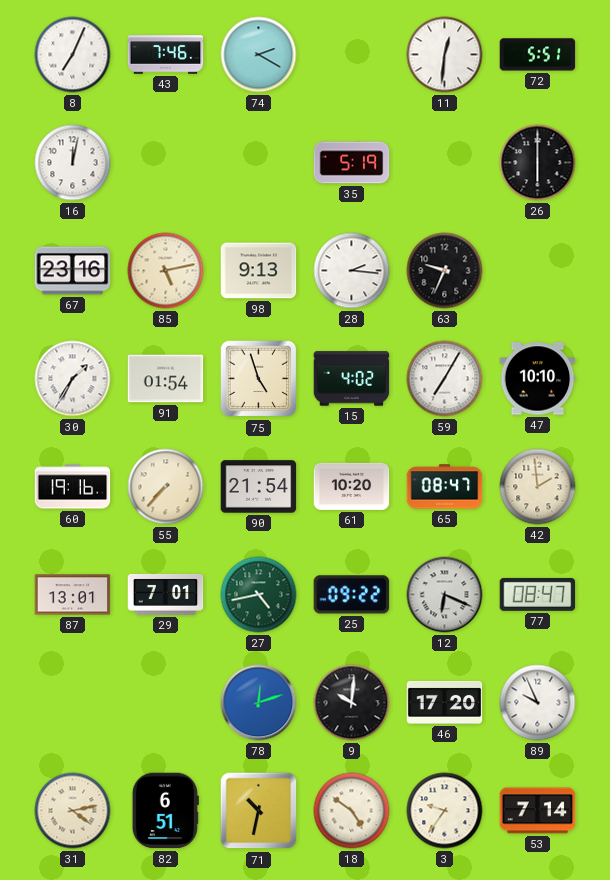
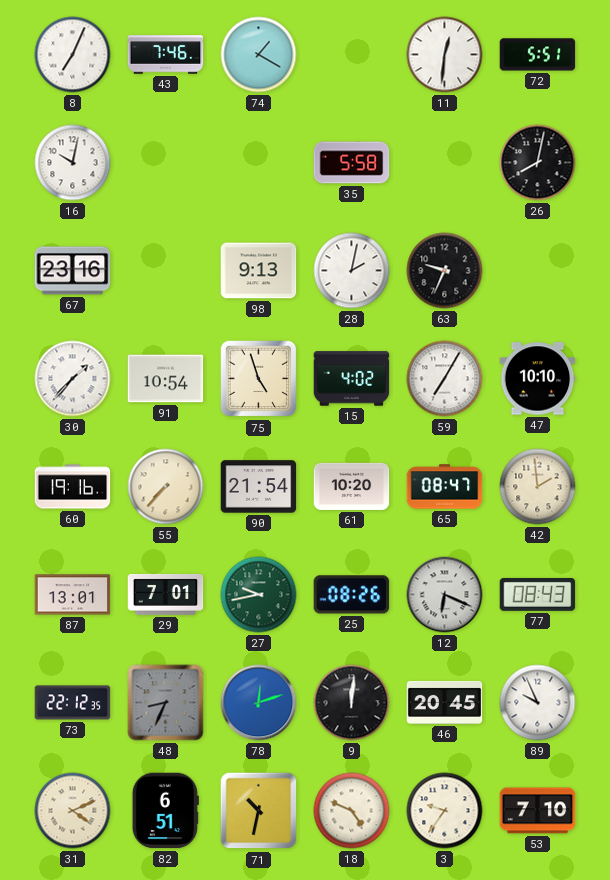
74: 2:20 -> 1:20 (259, 55)
16: 12:02 -> 10:02 (73, 163)
35: 5:19 -> 5:58 (352, 163)
26: 6:00 -> 8:02 (538, 163)
85: 5:13 -> none (166, 271)
28: 2:16 -> 2:02 (352, 271)
30: 1:35 -> 1:37 (73, 379)
91: 01:54 -> 10:54 (166, 379)
27: 4:43 -> 9:43 (259, 595)
25: 09:22 -> 08:26 (352, 595)
77: 08:47 -> 08:43 (538, 594)
73: none -> 22:12 (73, 703)
48: none -> 8:34 (166, 703)
9: 10:01 -> 12:01 (352, 703)
46: 17:20 -> 20:45 (445, 702)
31: 4:13 -> 4:11 (73, 811)
18: 4:51 -> 4:49 (352, 811)
53: 7:14 -> 7:10 (538, 811)
